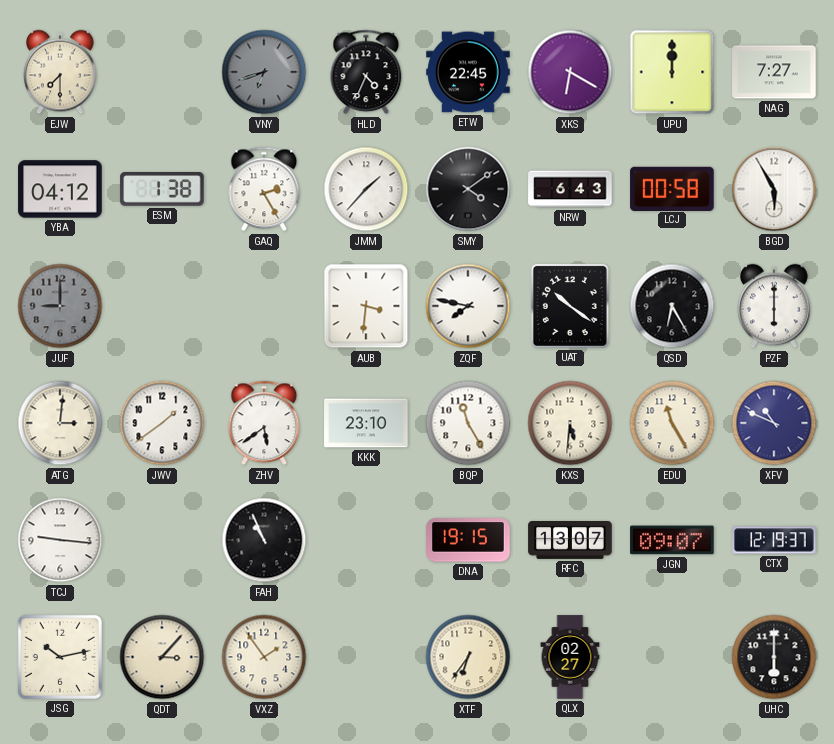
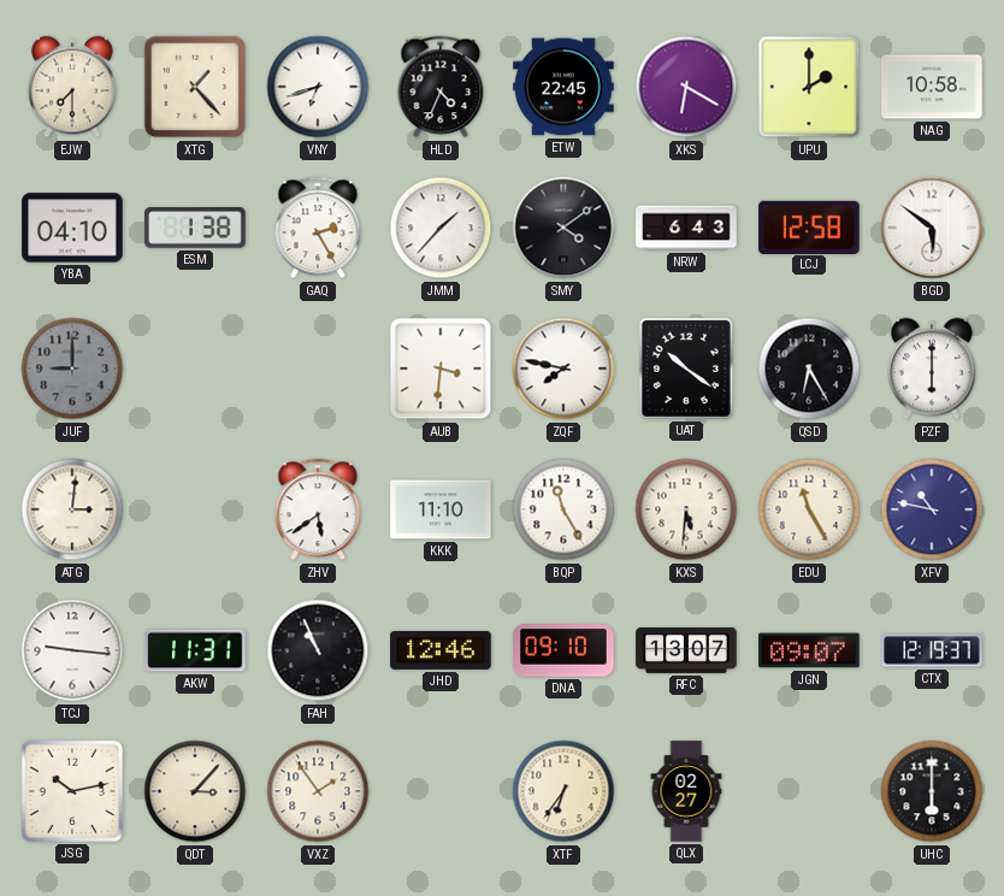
XTG: none -> 1:23 (195, 87)
VNY dial: grey -> white (318, 87)
UPU: 12:00 -> 2:00 (809, 87)
NAG: 7:27 -> 10:58 (932, 87)
YBA: 04:12 -> 04:10 (72, 228)
LCJ: 00:58 -> 12:58 (809, 226)
BGD: 5:55 -> 5:51 (932, 228)
JWV: 1:39 -> none (162, 423)
KKK: 23:10 -> 11:10 (441, 509)
XFV: 10:49 -> 10:47 (932, 509)
AKW: none -> 11:31 (195, 650)
JHD: none -> 12:46 (441, 650)
DNA: 19:15 -> 09:10 (563, 650)
